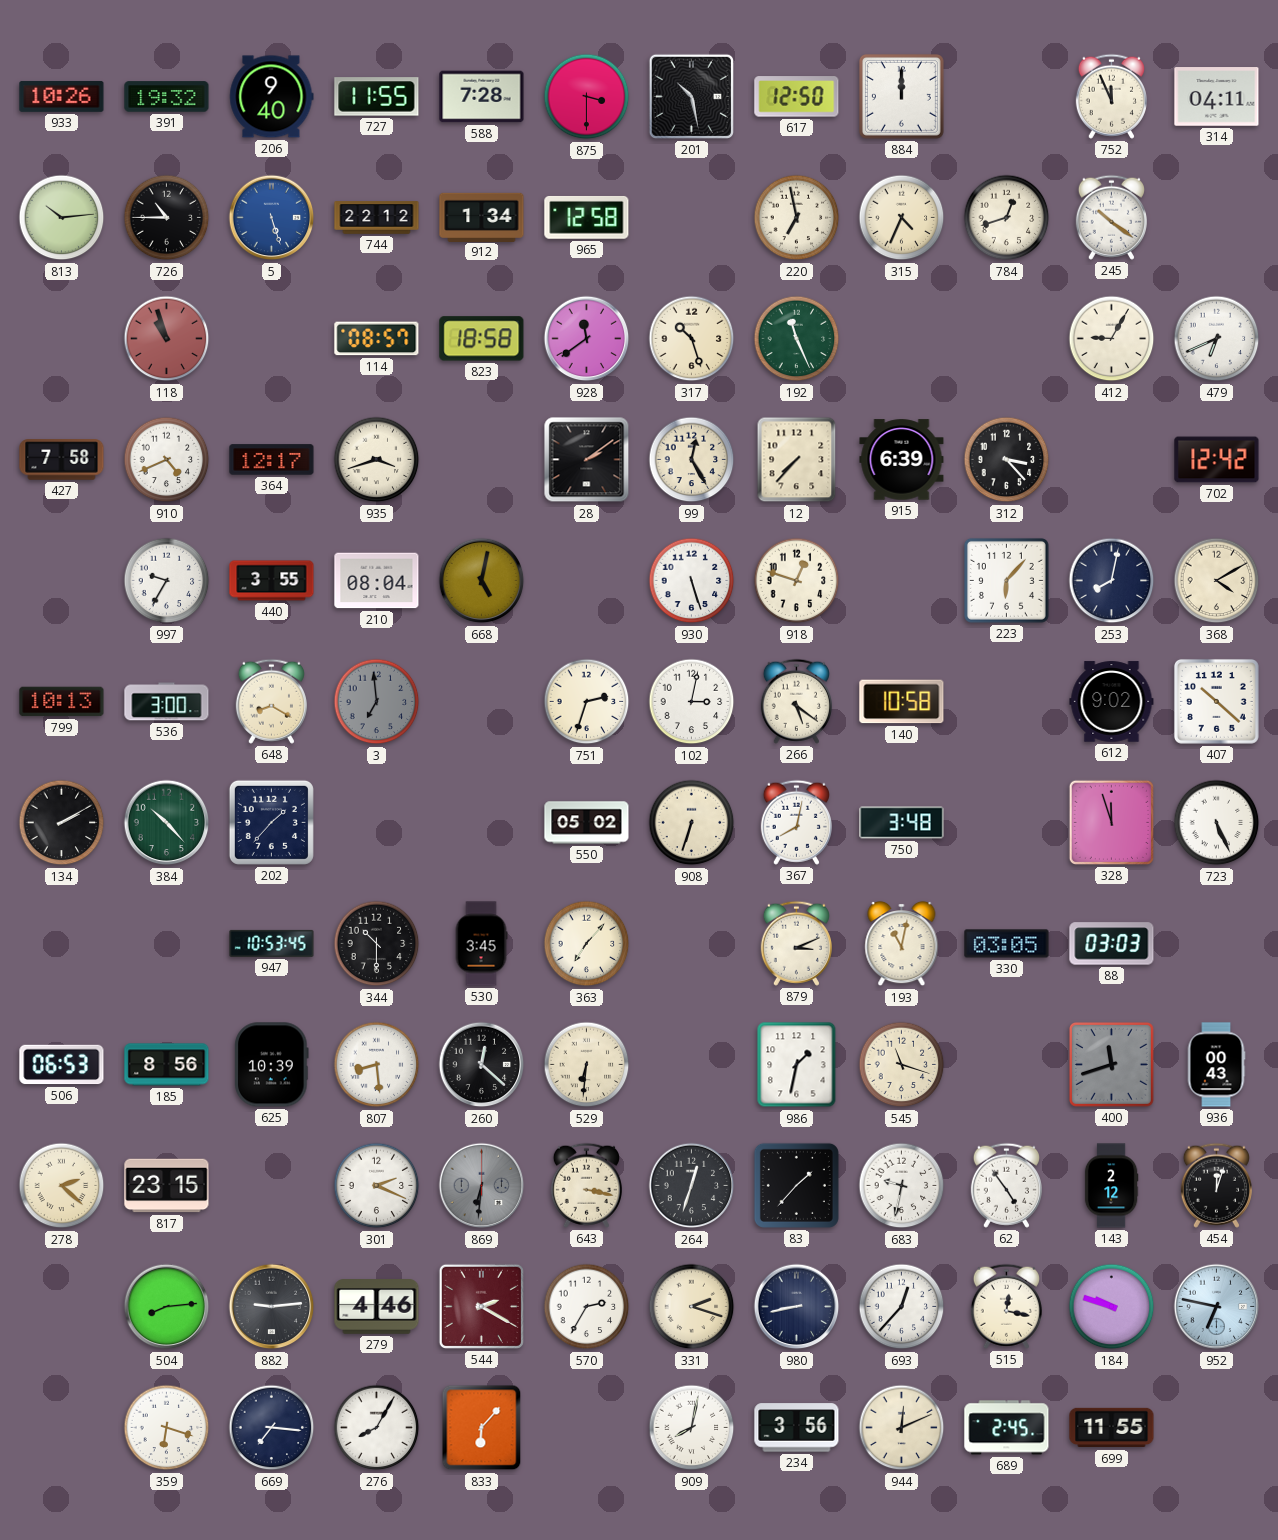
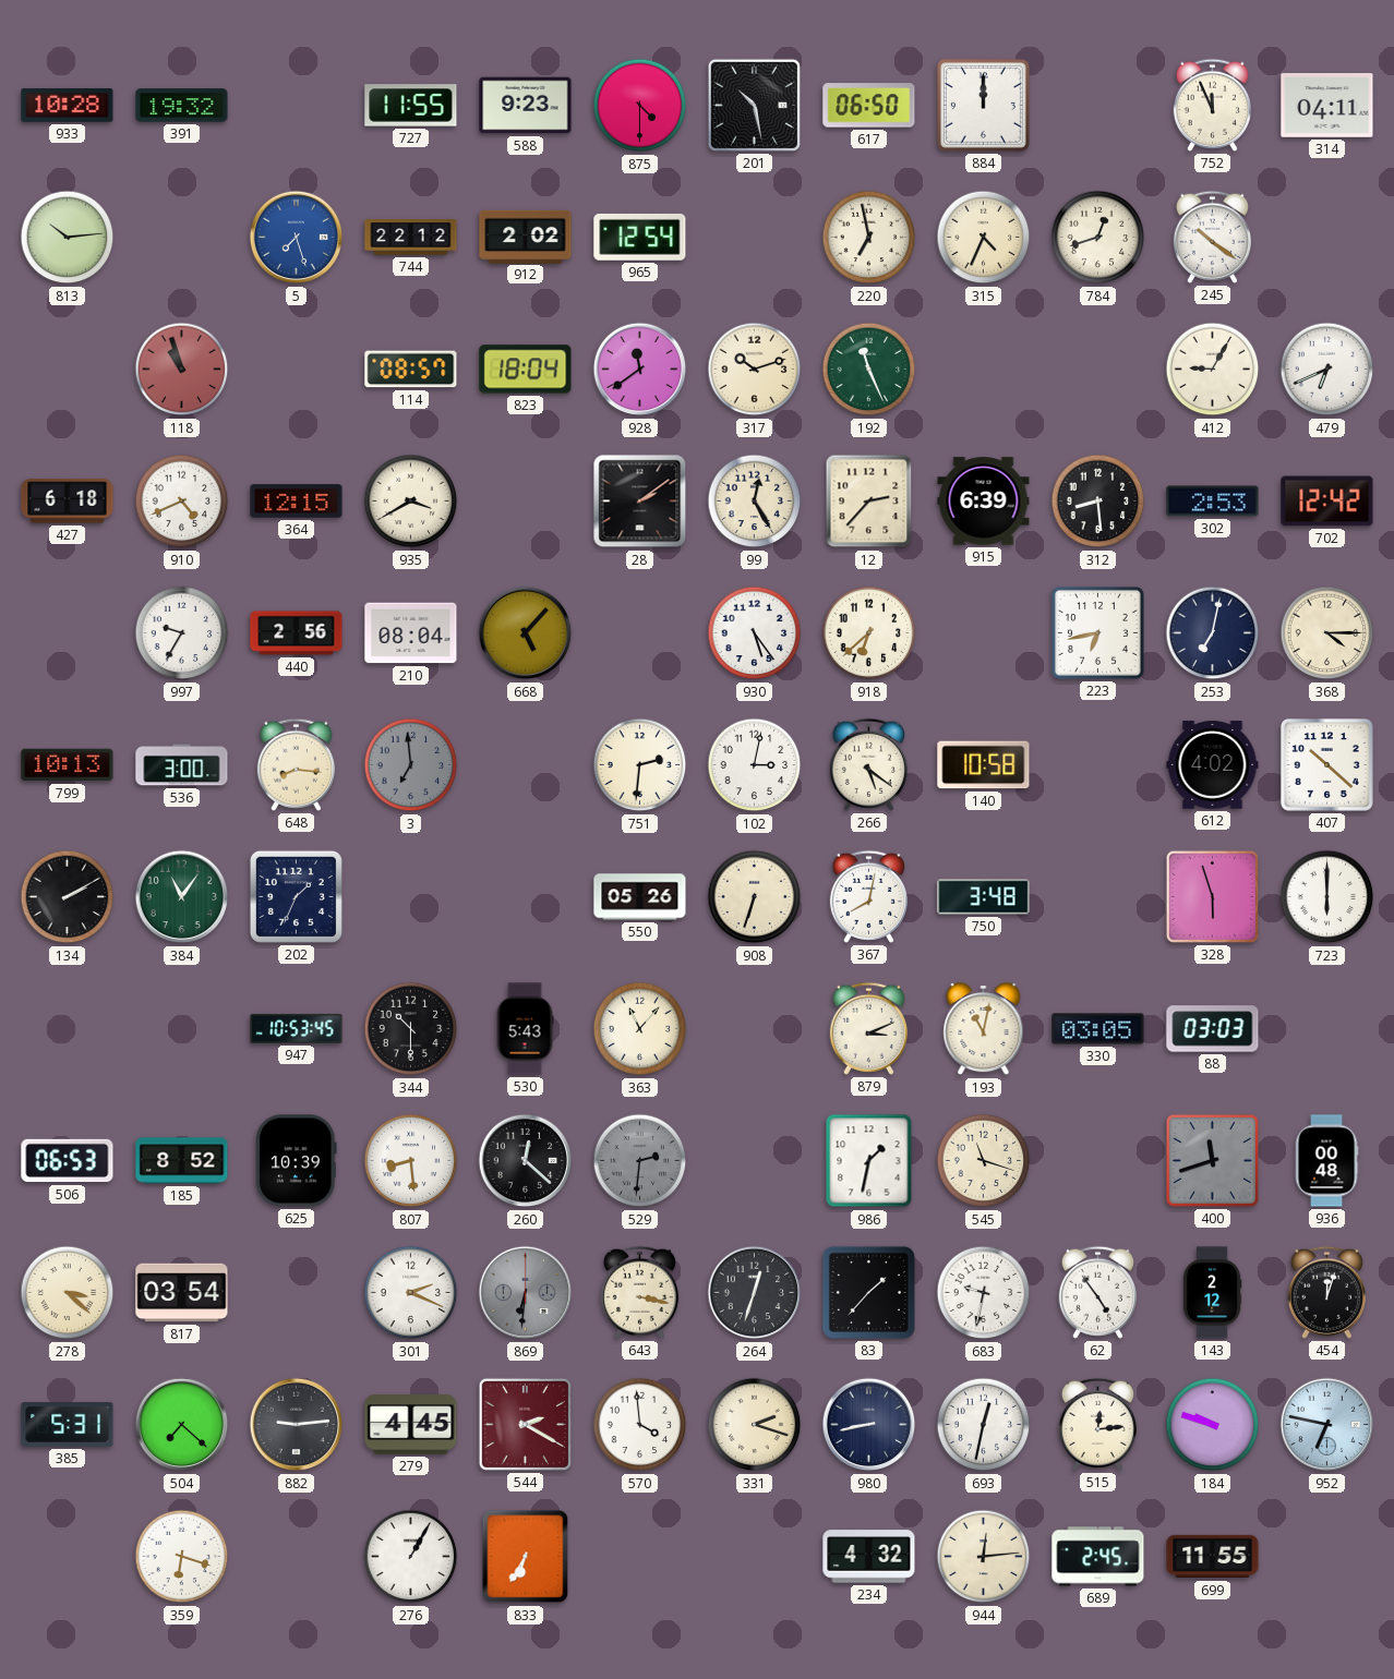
933: 10:26 -> 10:28 (68, 105)
206: 9:40 -> none (272, 97)
588: 7:28 -> 9:23 (526, 106)
875: 3:30 -> 4:30 (640, 106)
617: 12:50 -> 06:50 (869, 106)
726: 10:45 -> none (167, 218)
5: 5:27 -> 7:27 (297, 238)
912: 1:34 -> 2:02 (526, 237)
965: 12:58 -> 12:54 (640, 237)
823: 18:58 -> 18:04 (526, 370)
317: 10:27 -> 10:12 (755, 370)
427: 7:58 -> 6:18 (68, 502)
364: 12:17 -> 12:15 (297, 502)
935: 3:42 -> 3:40 (411, 502)
12: 7:37 -> 2:37 (869, 502)
312: 3:23 -> 8:29 (1098, 502)
302: none -> 2:53 (1213, 502)
440: 3:55 -> 2:56 (297, 633)
668: 5:02 -> 5:07 (526, 633)
930: 5:27 -> 5:24 (755, 633)
918: 12:48 -> 6:38 (869, 633)
223: 6:07 -> 6:43 (1097, 632)
253: 8:02 -> 7:02 (1213, 633)
368: 4:10 -> 4:15 (1327, 633)
648: 8:20 -> 8:16 (296, 764)
751: 2:33 -> 2:31 (640, 765)
612: 9:02 -> 4:02 (1213, 765)
384: 10:23 -> 11:06 (182, 897)
202: 1:37 -> 1:34 (296, 896)
550: 05:02 -> 05:26 (640, 897)
328: 11:57 -> 5:57 (1212, 896)
723: 5:26 -> 6:00 (1327, 897)
530: 3:45 -> 5:43 (525, 1029)
363: 7:07 -> 11:07 (640, 1029)
185: 8:56 -> 8:52 (182, 1161)
529: 6:31 -> 2:31 (640, 1161)
529 dial: cream -> grey (640, 1161)
936: 00:43 -> 00:48 (1326, 1161)
278: 2:22 -> 3:22 (68, 1293)
817: 23:15 -> 03:54 (182, 1293)
385: none -> 5:31 (68, 1425)
504: 8:14 -> 7:22 (182, 1425)
279: 4:46 -> 4:45 (411, 1425)
570: 2:35 -> 3:59 (640, 1425)
693: 12:37 -> 12:32 (984, 1425)
515: 12:17 -> 12:14 (1097, 1424)
669: 7:16 -> none (272, 1428)
276: 8:05 -> 1:05 (411, 1557)
833: 6:07 -> 6:35 (526, 1557)
909: 8:02 -> none (692, 1428)
234: 3:56 -> 4:32 (869, 1557)
944: 12:11 -> 12:14 (984, 1557)
